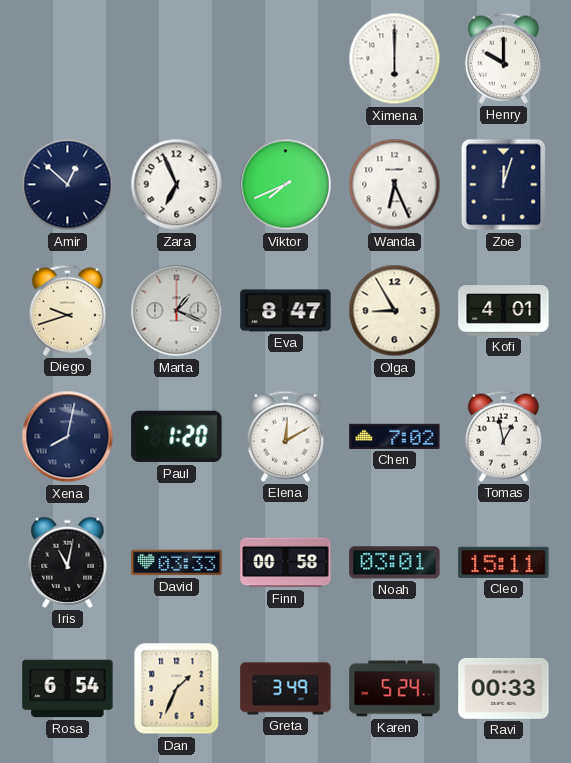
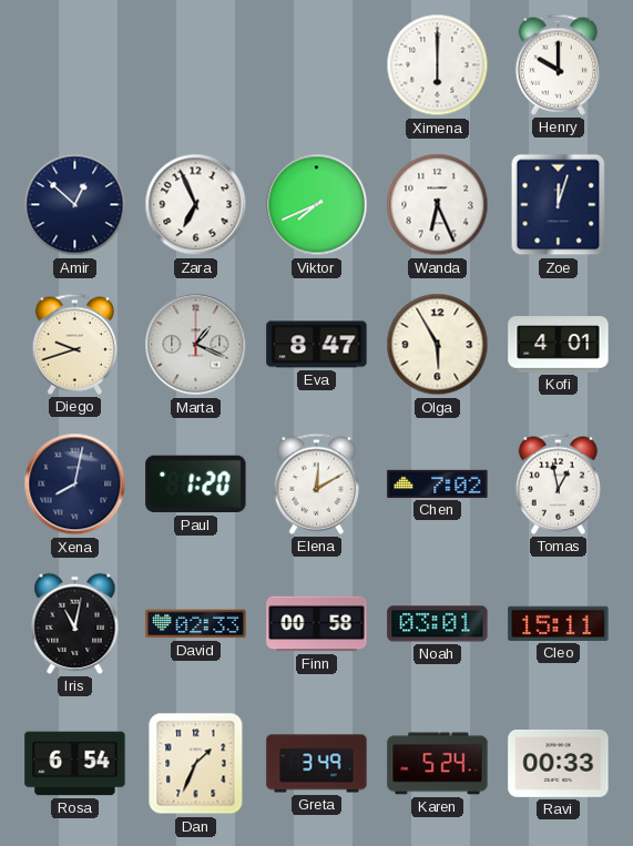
Olga: 8:55 -> 5:55 (438, 345)
David: 03:33 -> 02:33 (196, 624)
